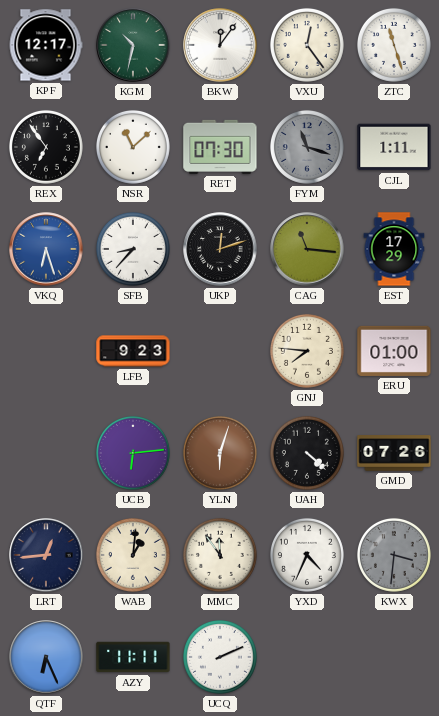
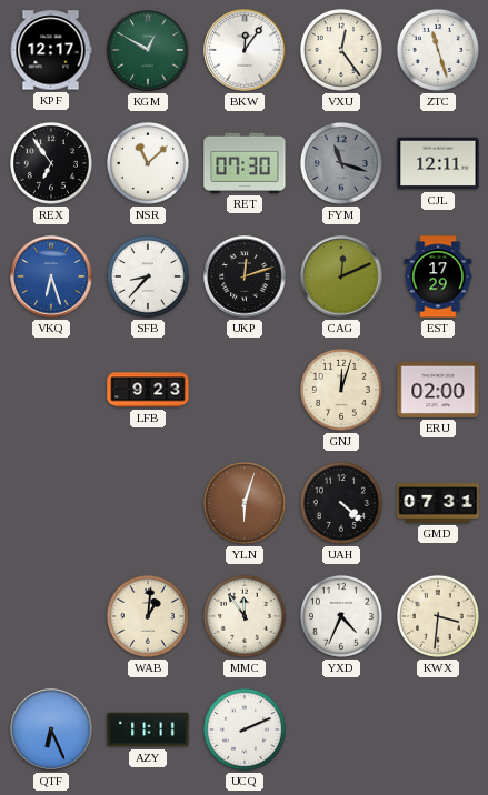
KGM: 10:32 -> 12:50 (148, 50)
CJL: 1:11 -> 12:11 (438, 163)
CAG: 11:16 -> 12:11 (341, 276)
GNJ: 7:46 -> 12:03 (341, 390)
ERU: 01:00 -> 02:00 (438, 390)
UCB: 6:14 -> none (133, 453)
GMD: 07:26 -> 07:31 (438, 503)
LRT: 12:44 -> none (46, 555)
KWX dial: grey -> cream (438, 616)
